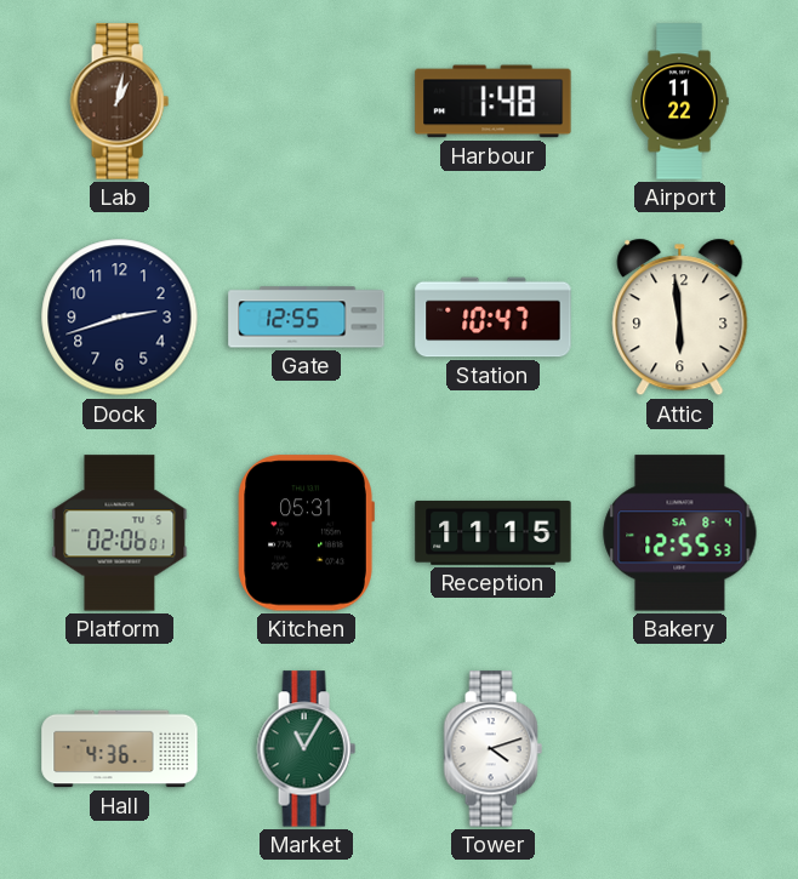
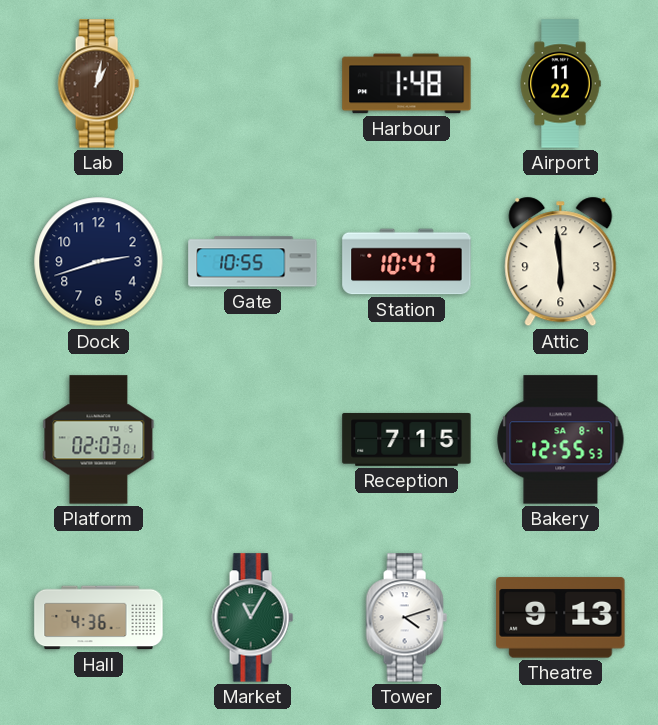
Gate: 12:55 -> 10:55 (253, 262)
Platform: 02:06 -> 02:03 (99, 440)
Kitchen: 05:31 -> none (306, 533)
Reception: 11:15 -> 7:15 (407, 439)
Theatre: none -> 9:13 (561, 618)
